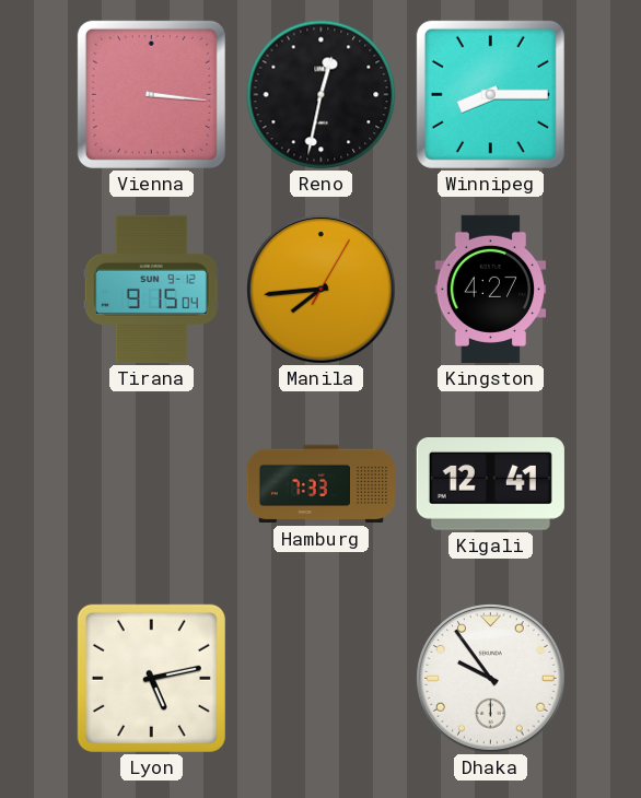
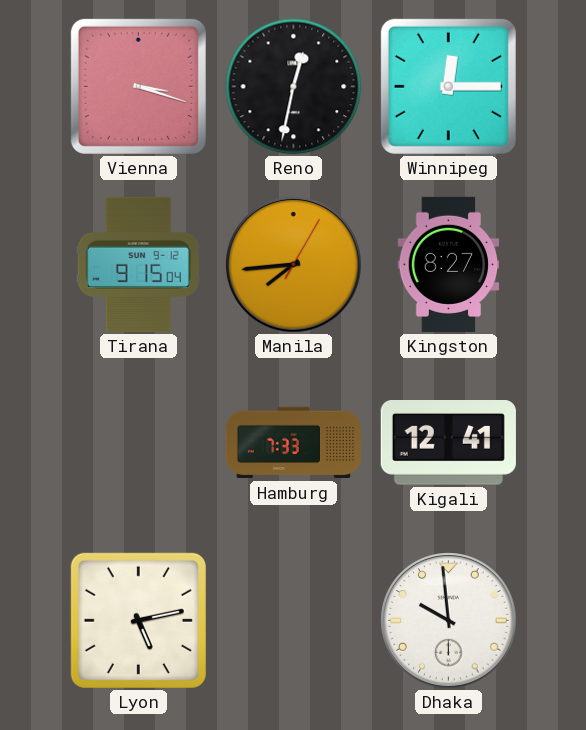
Vienna: 3:16 -> 3:18 (138, 86)
Winnipeg: 8:15 -> 12:15 (448, 86)
Kingston: 4:27 -> 8:27 (449, 264)
Dhaka: 9:54 -> 9:59 (449, 621)
